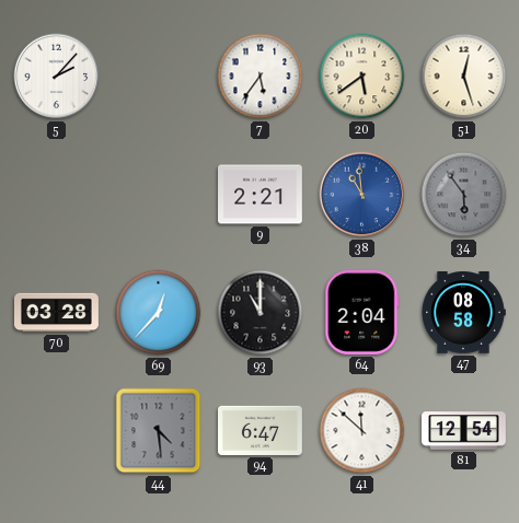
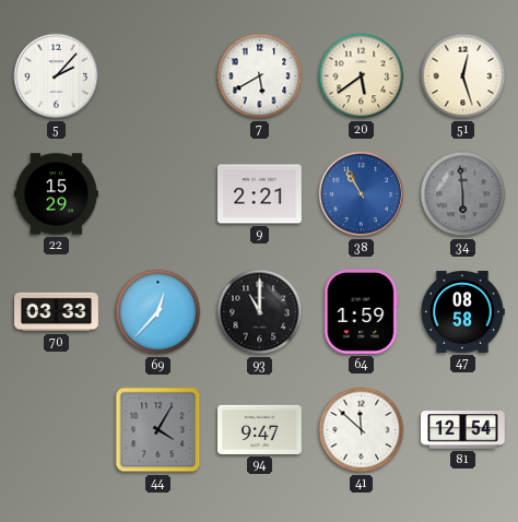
7: 5:36 -> 5:40 (260, 76)
22: none -> 15:29 (57, 194)
38: 10:59 -> 10:55 (362, 194)
34: 5:54 -> 5:59 (463, 194)
70: 03:28 -> 03:33 (57, 312)
64: 2:04 -> 1:59 (362, 311)
44: 4:29 -> 4:05 (158, 430)
94: 6:47 -> 9:47 (260, 429)
